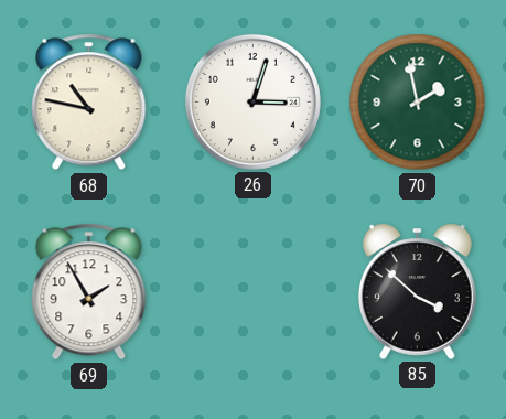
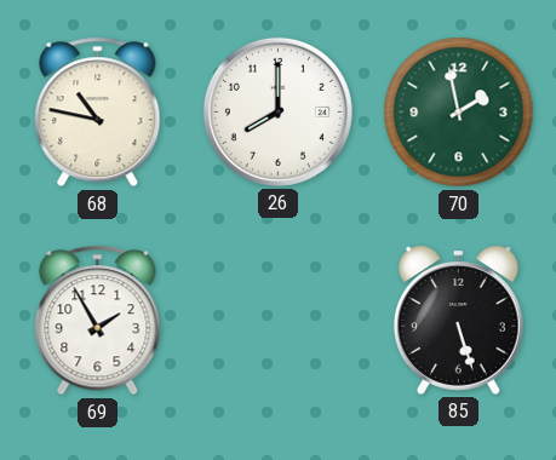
26: 3:03 -> 8:00 (277, 111)
85: 3:52 -> 5:27 (459, 320)
